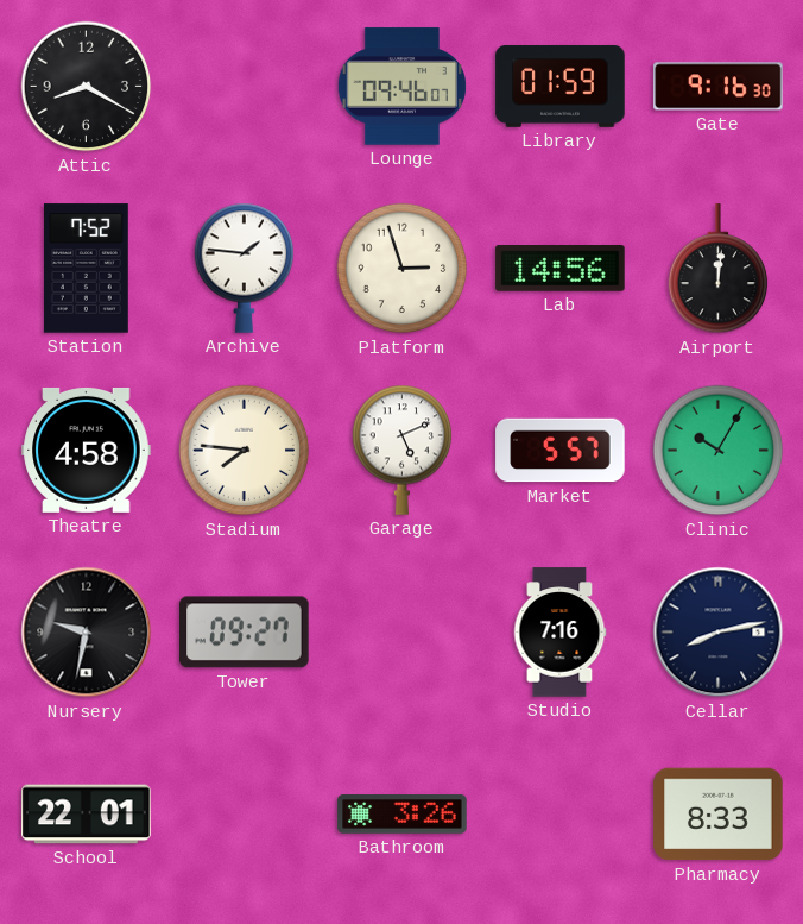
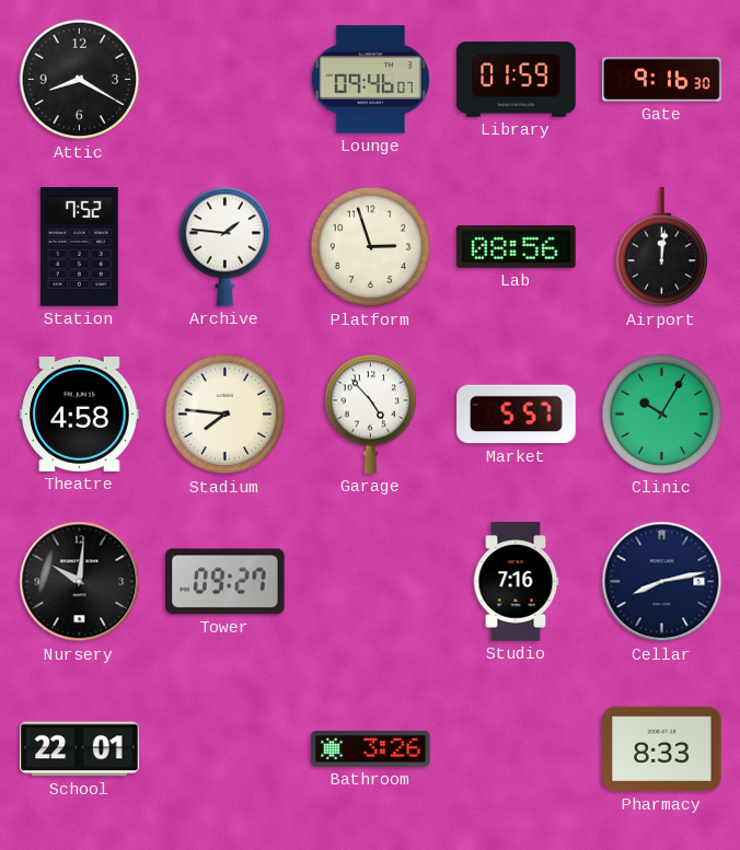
Lab: 14:56 -> 08:56 (517, 247)
Garage: 5:11 -> 4:53 (371, 414)
Nursery: 9:32 -> 10:01 (80, 582)
